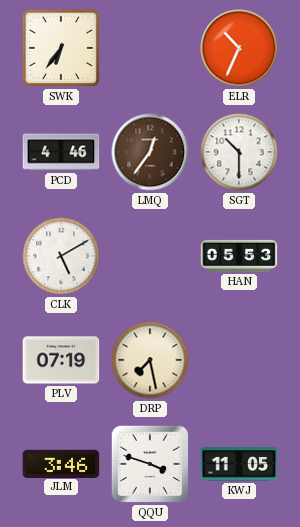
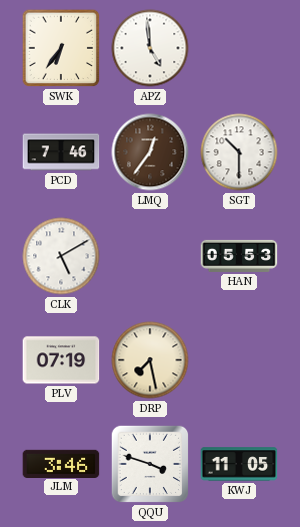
APZ: none -> 4:59 (150, 48)
ELR: 10:34 -> none (239, 48)
PCD: 4:46 -> 7:46 (61, 152)
